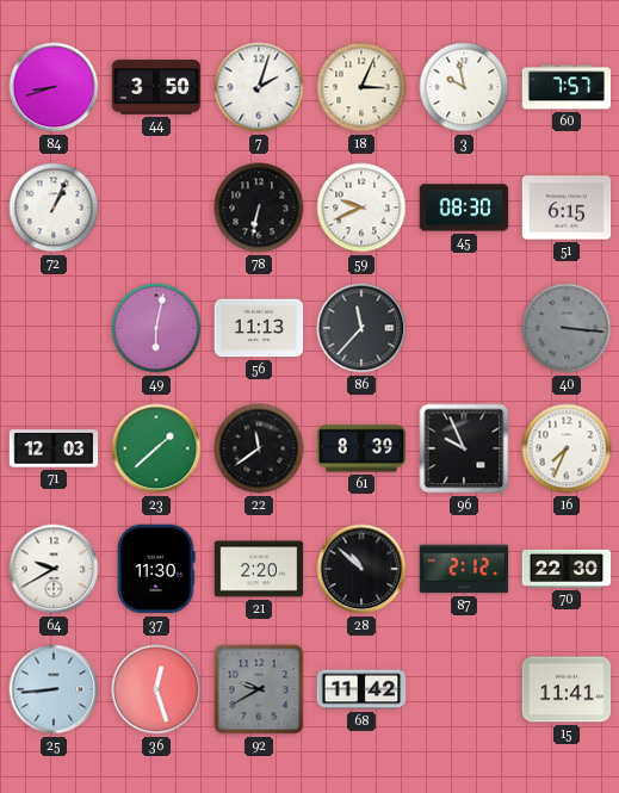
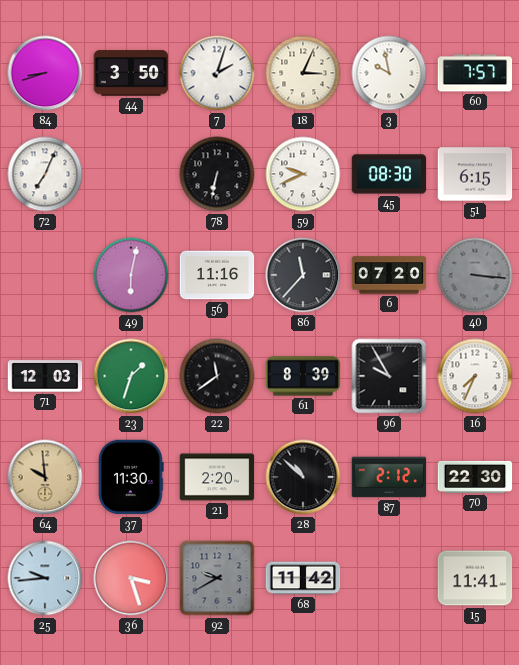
72: 1:04 -> 7:04 (45, 174)
56: 11:13 -> 11:16 (217, 275)
6: none -> 07:20 (389, 275)
23: 1:38 -> 1:33 (131, 376)
96: 9:56 -> 9:55 (389, 376)
64: 9:40 -> 9:59 (45, 477)
64 dial: white -> champagne (45, 477)
25: 8:44 -> 9:44 (45, 578)
36: 12:27 -> 3:27 (131, 578)
